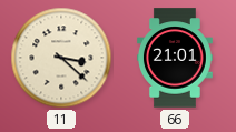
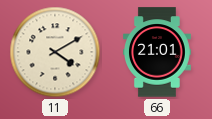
11: 3:22 -> 4:10 (55, 52)
